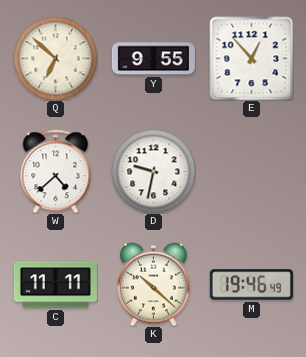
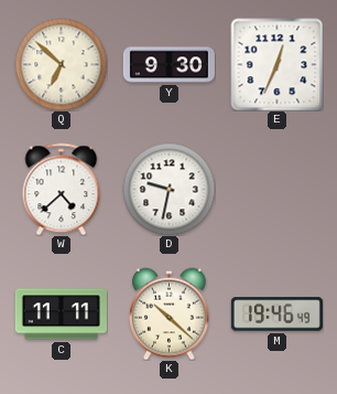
Y: 9:55 -> 9:30 (168, 65)
E: 12:53 -> 12:34 (276, 64)
